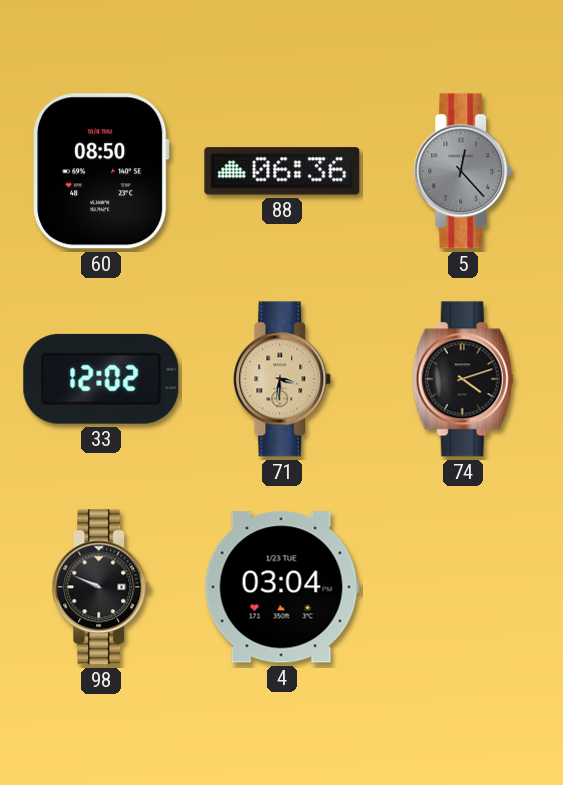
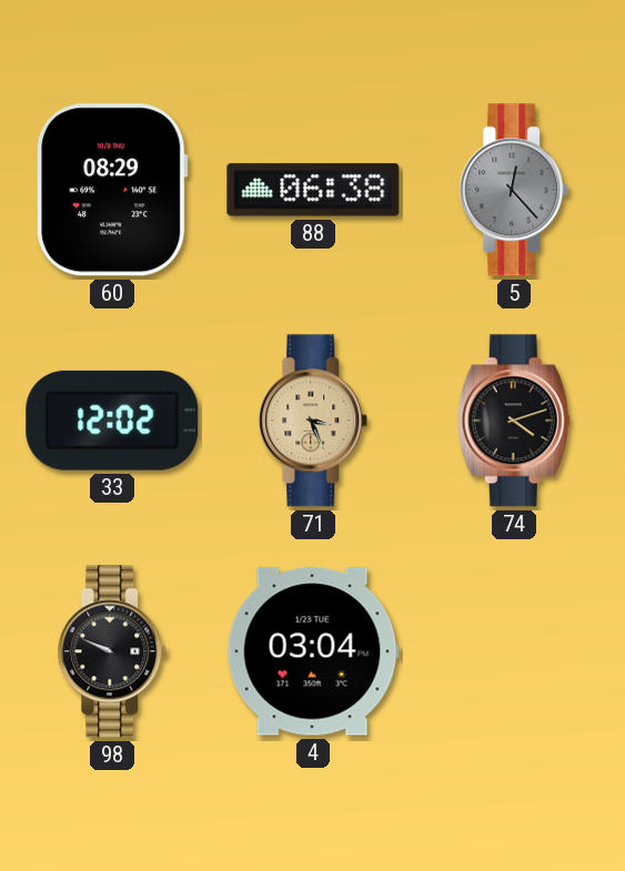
60: 08:50 -> 08:29 (112, 190)
88: 06:36 -> 06:38 (313, 190)
71: 3:31 -> 3:26 (313, 421)
